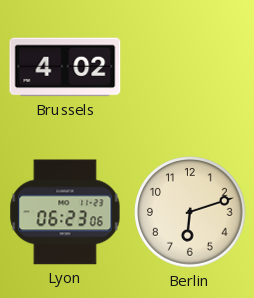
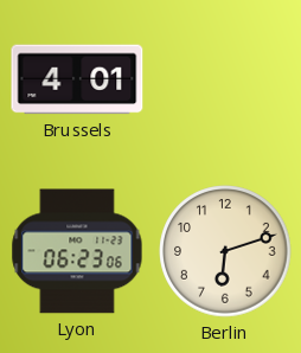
Brussels: 4:02 -> 4:01 (77, 79)
